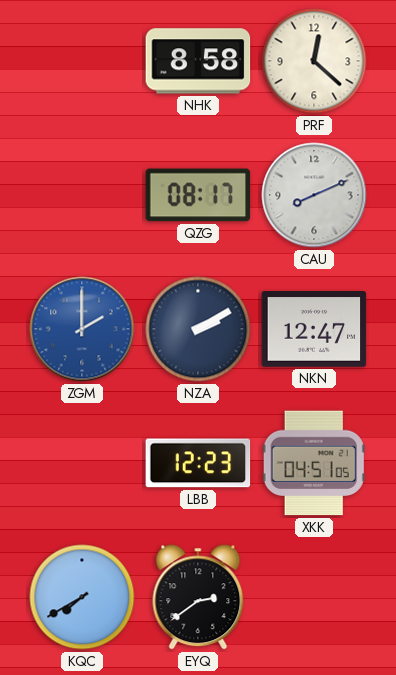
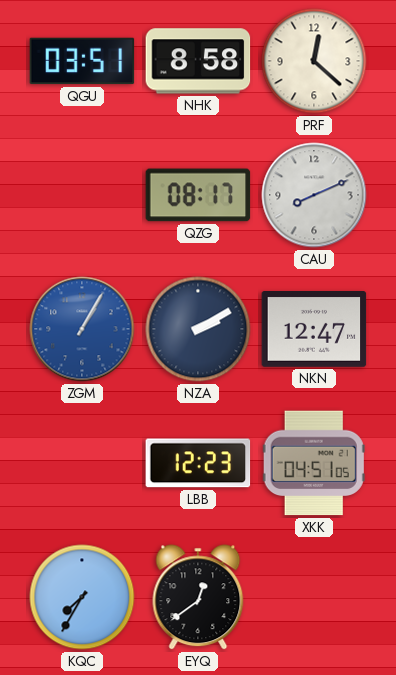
QGU: none -> 03:51 (82, 61)
ZGM: 2:00 -> 1:05 (82, 329)
KQC: 7:40 -> 7:35 (82, 597)
EYQ: 2:39 -> 12:39 (198, 597)
